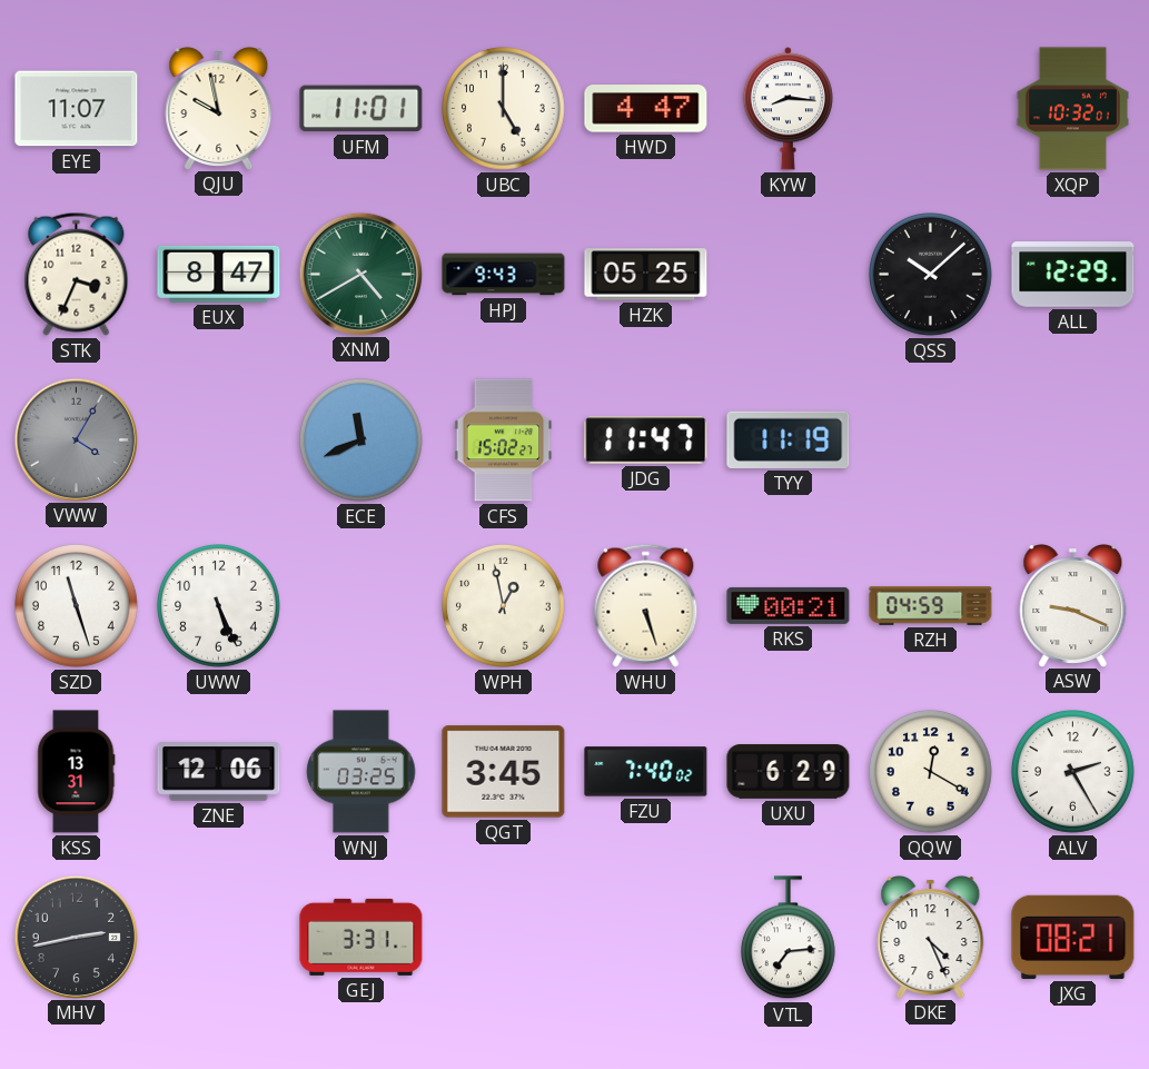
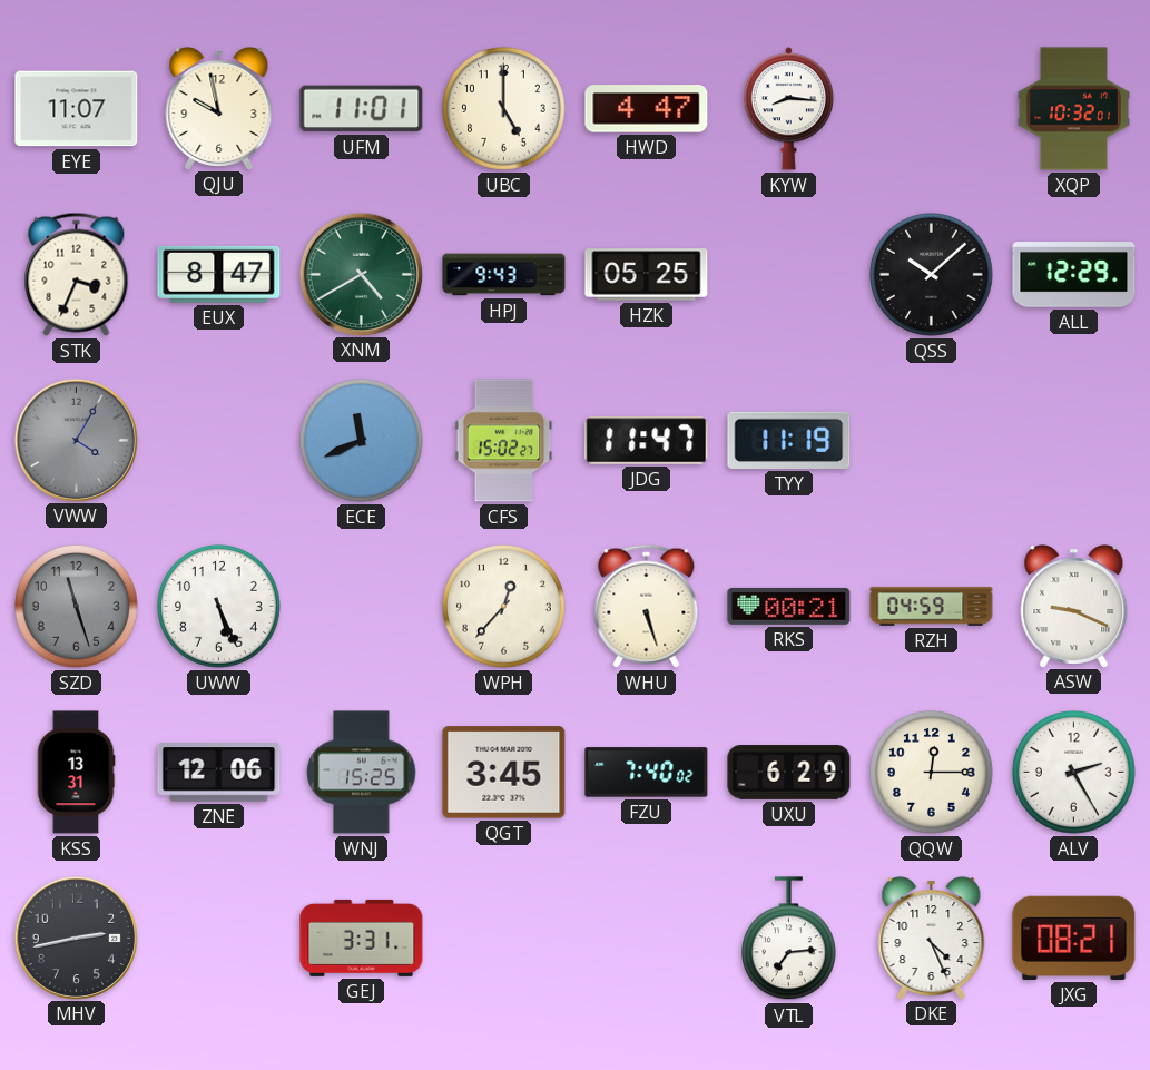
SZD dial: white -> grey (77, 607)
WPH: 12:58 -> 12:37 (504, 607)
WNJ: 03:25 -> 15:25 (362, 773)
QQW: 12:20 -> 12:15 (932, 773)
